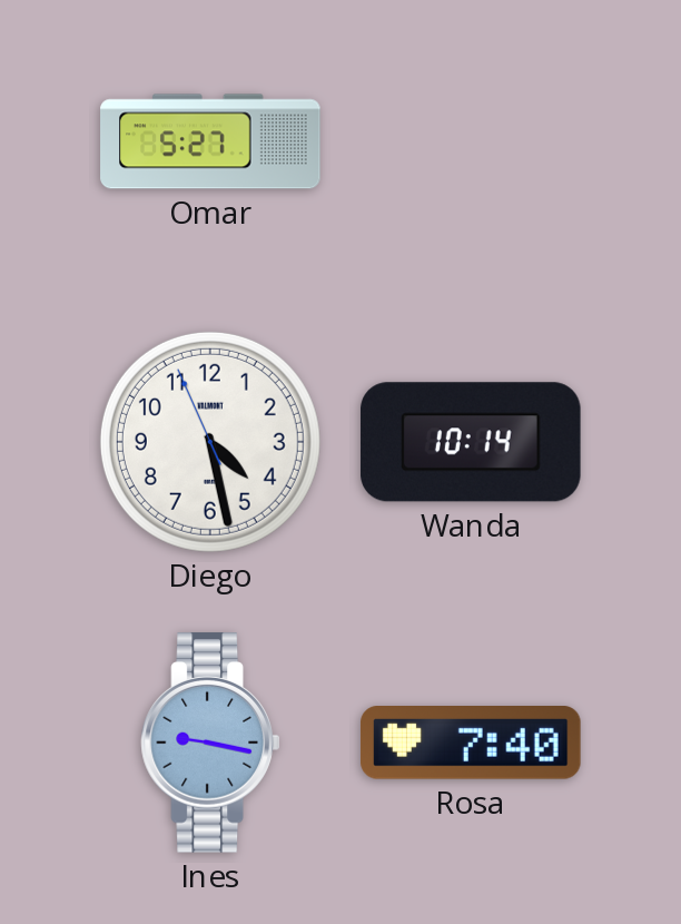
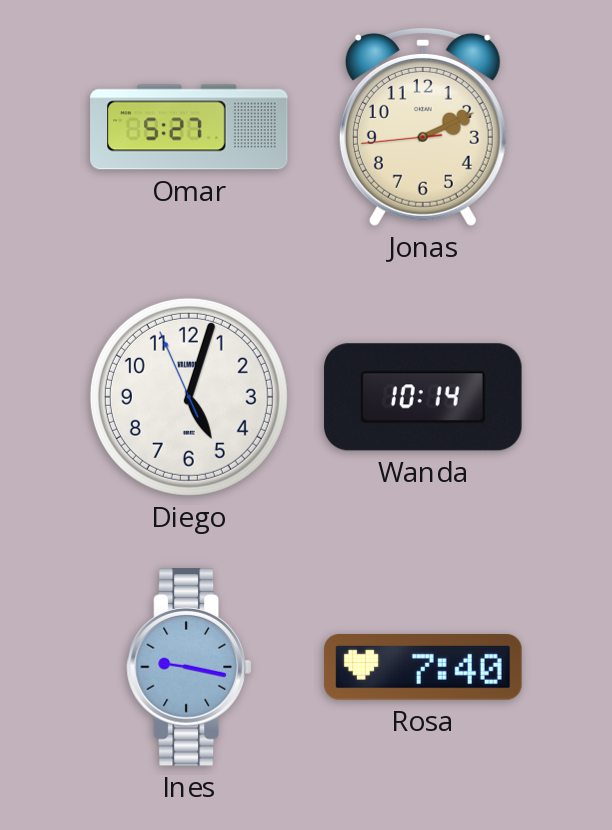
Jonas: none -> 2:10 (423, 127)
Diego: 4:27 -> 5:02 (189, 397)
